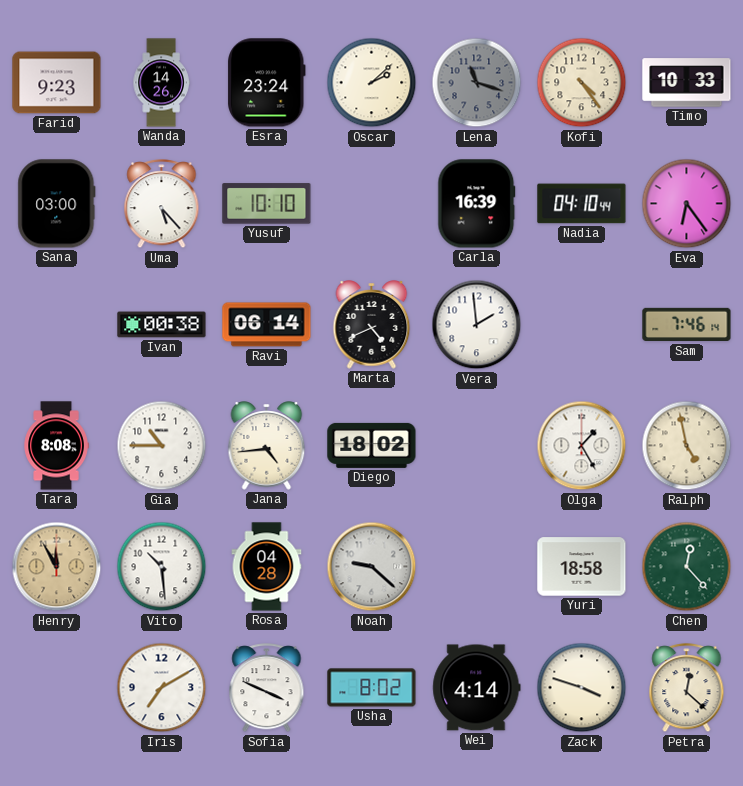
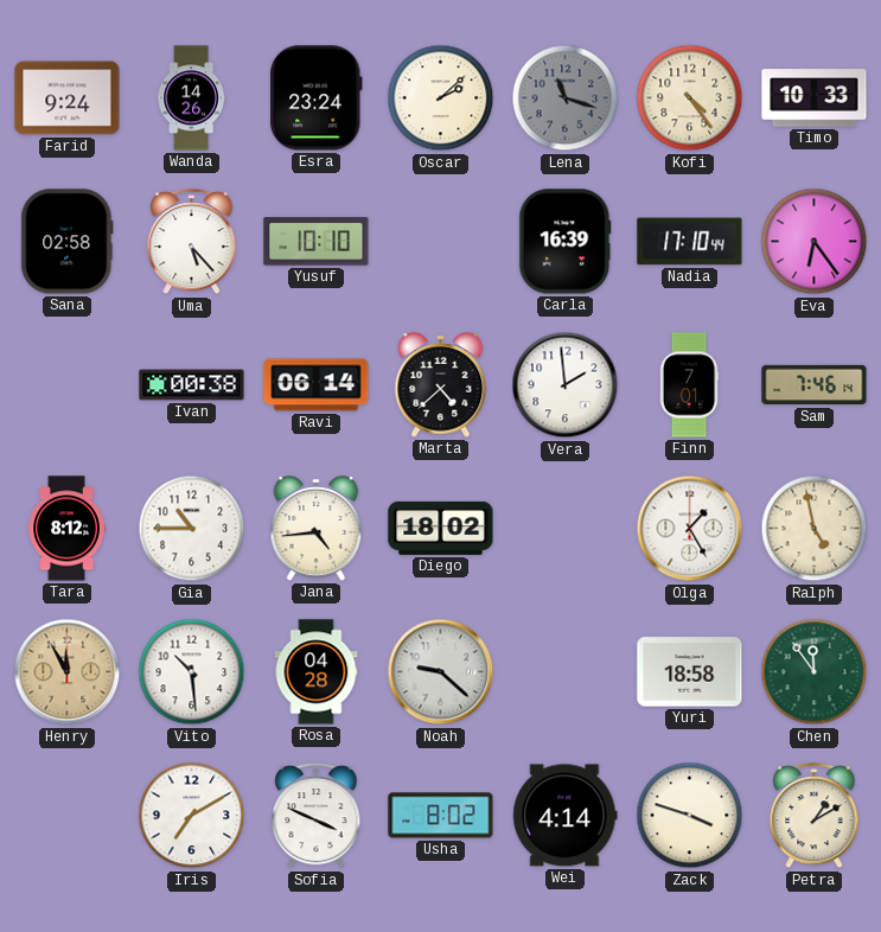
Farid: 9:23 -> 9:24 (68, 98)
Sana: 03:00 -> 02:58 (68, 242)
Nadia: 04:10 -> 17:10 (690, 242)
Marta: 4:41 -> 4:38 (441, 385)
Finn: none -> 7:01 (689, 385)
Tara: 8:08 -> 8:12 (66, 529)
Chen: 12:23 -> 11:54 (815, 672)
Petra: 12:22 -> 1:10 (815, 816)
